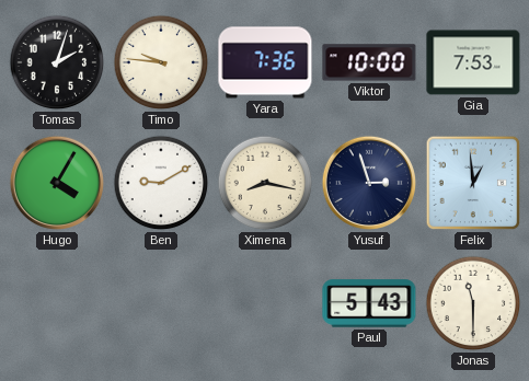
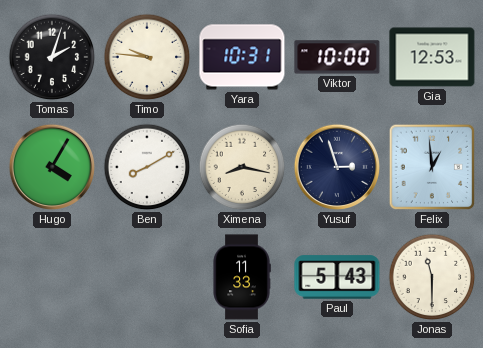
Yara: 7:36 -> 10:31 (242, 57)
Gia: 7:53 -> 12:53 (432, 57)
Ben: 9:10 -> 8:10 (147, 167)
Sofia: none -> 11:33 (242, 277)
